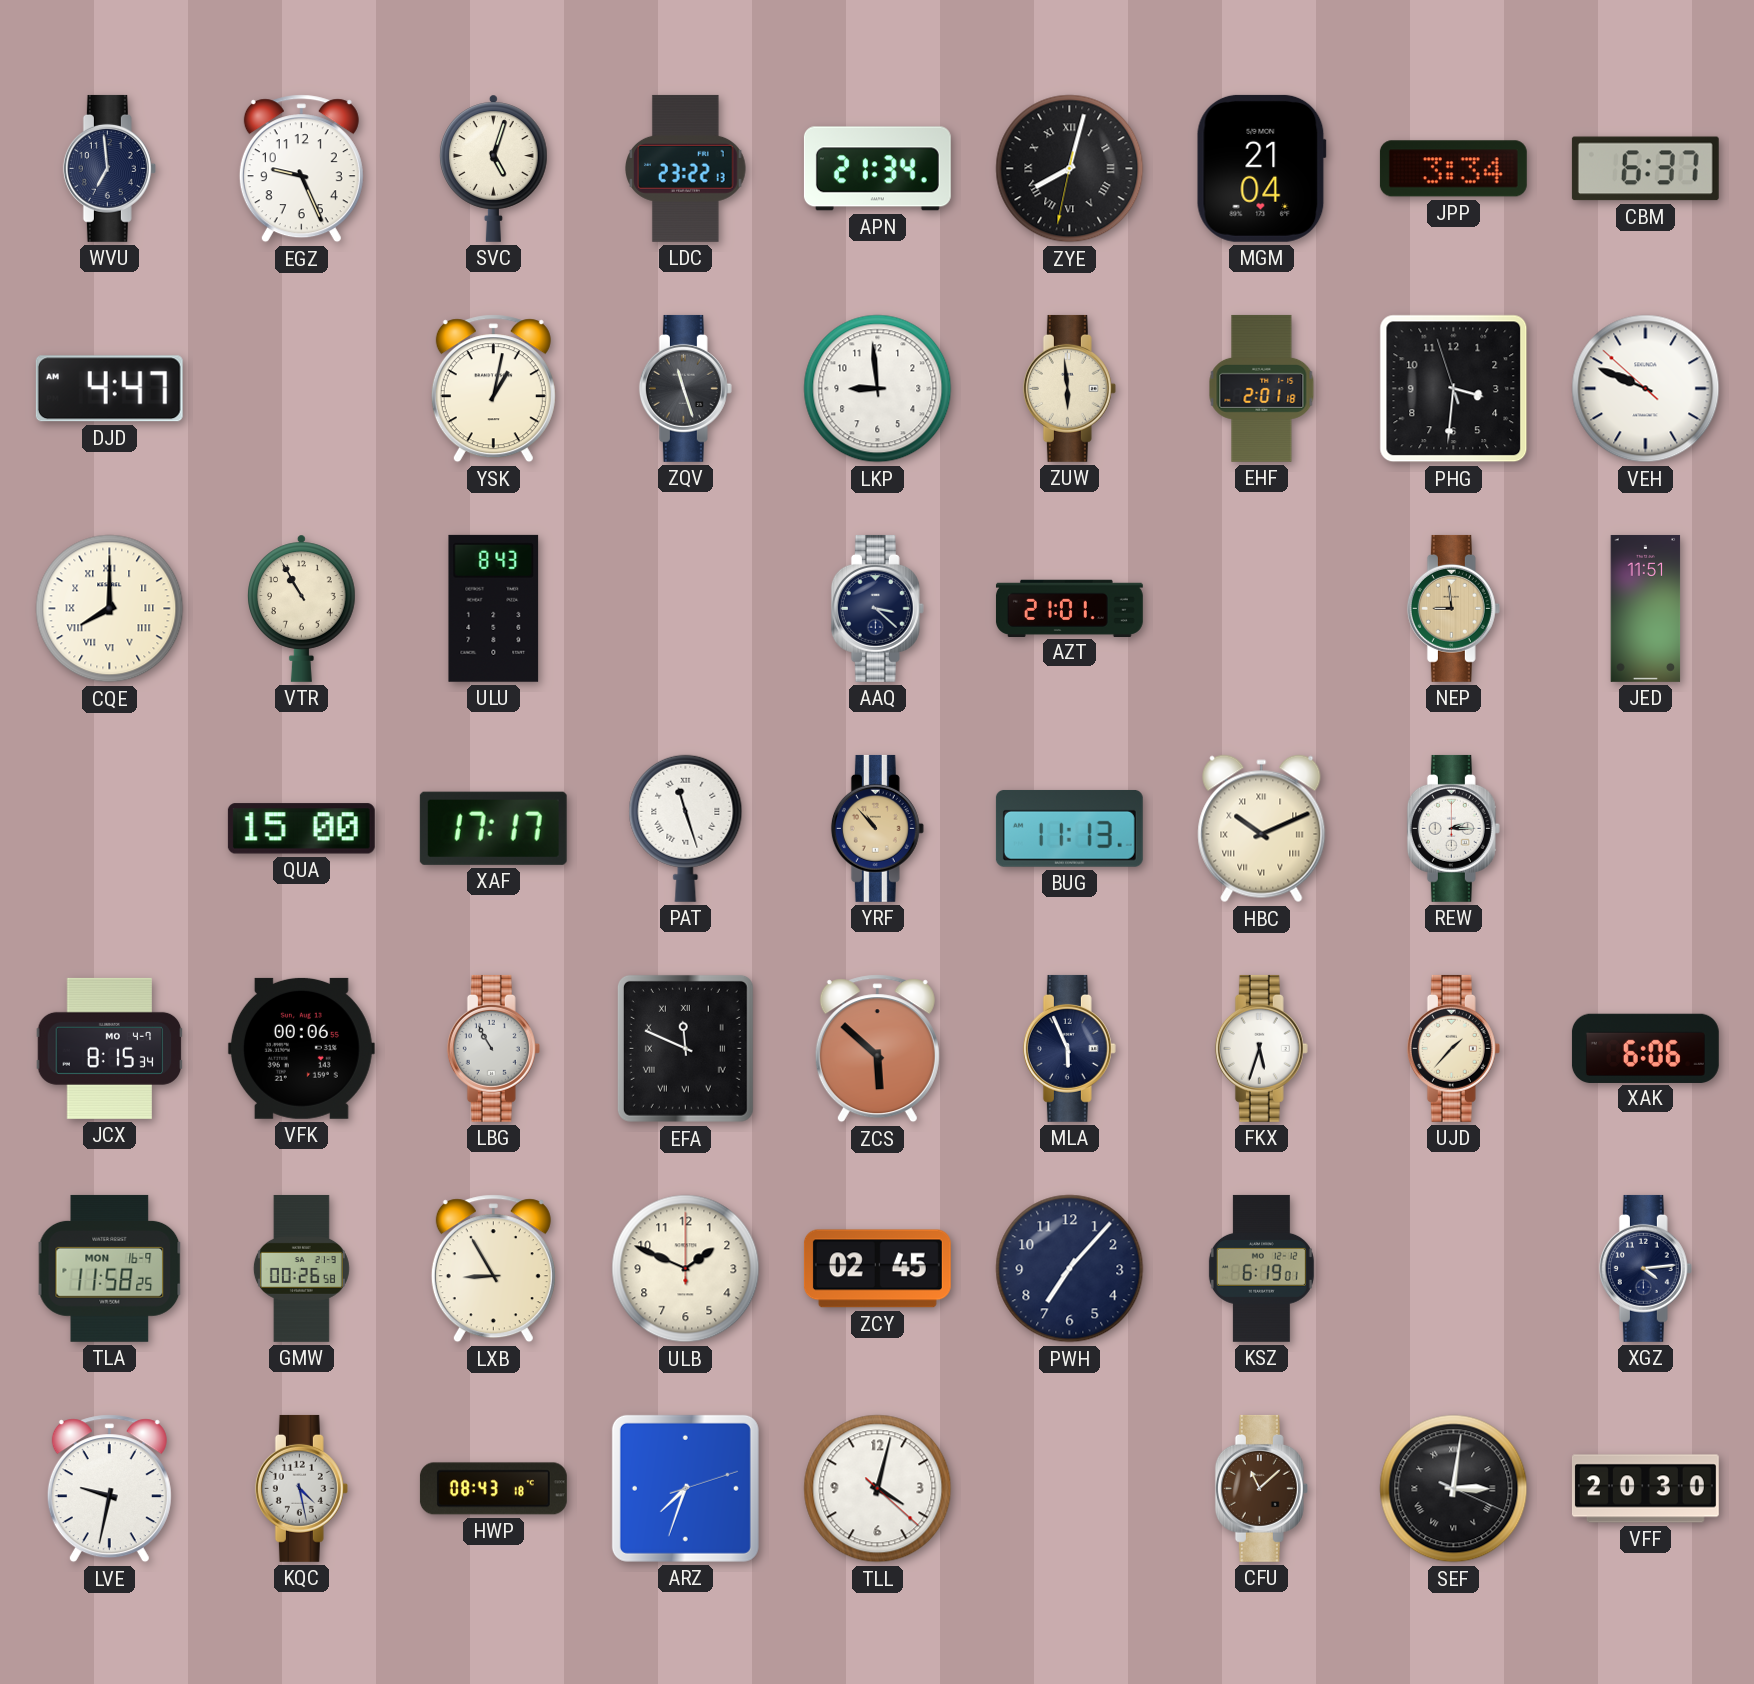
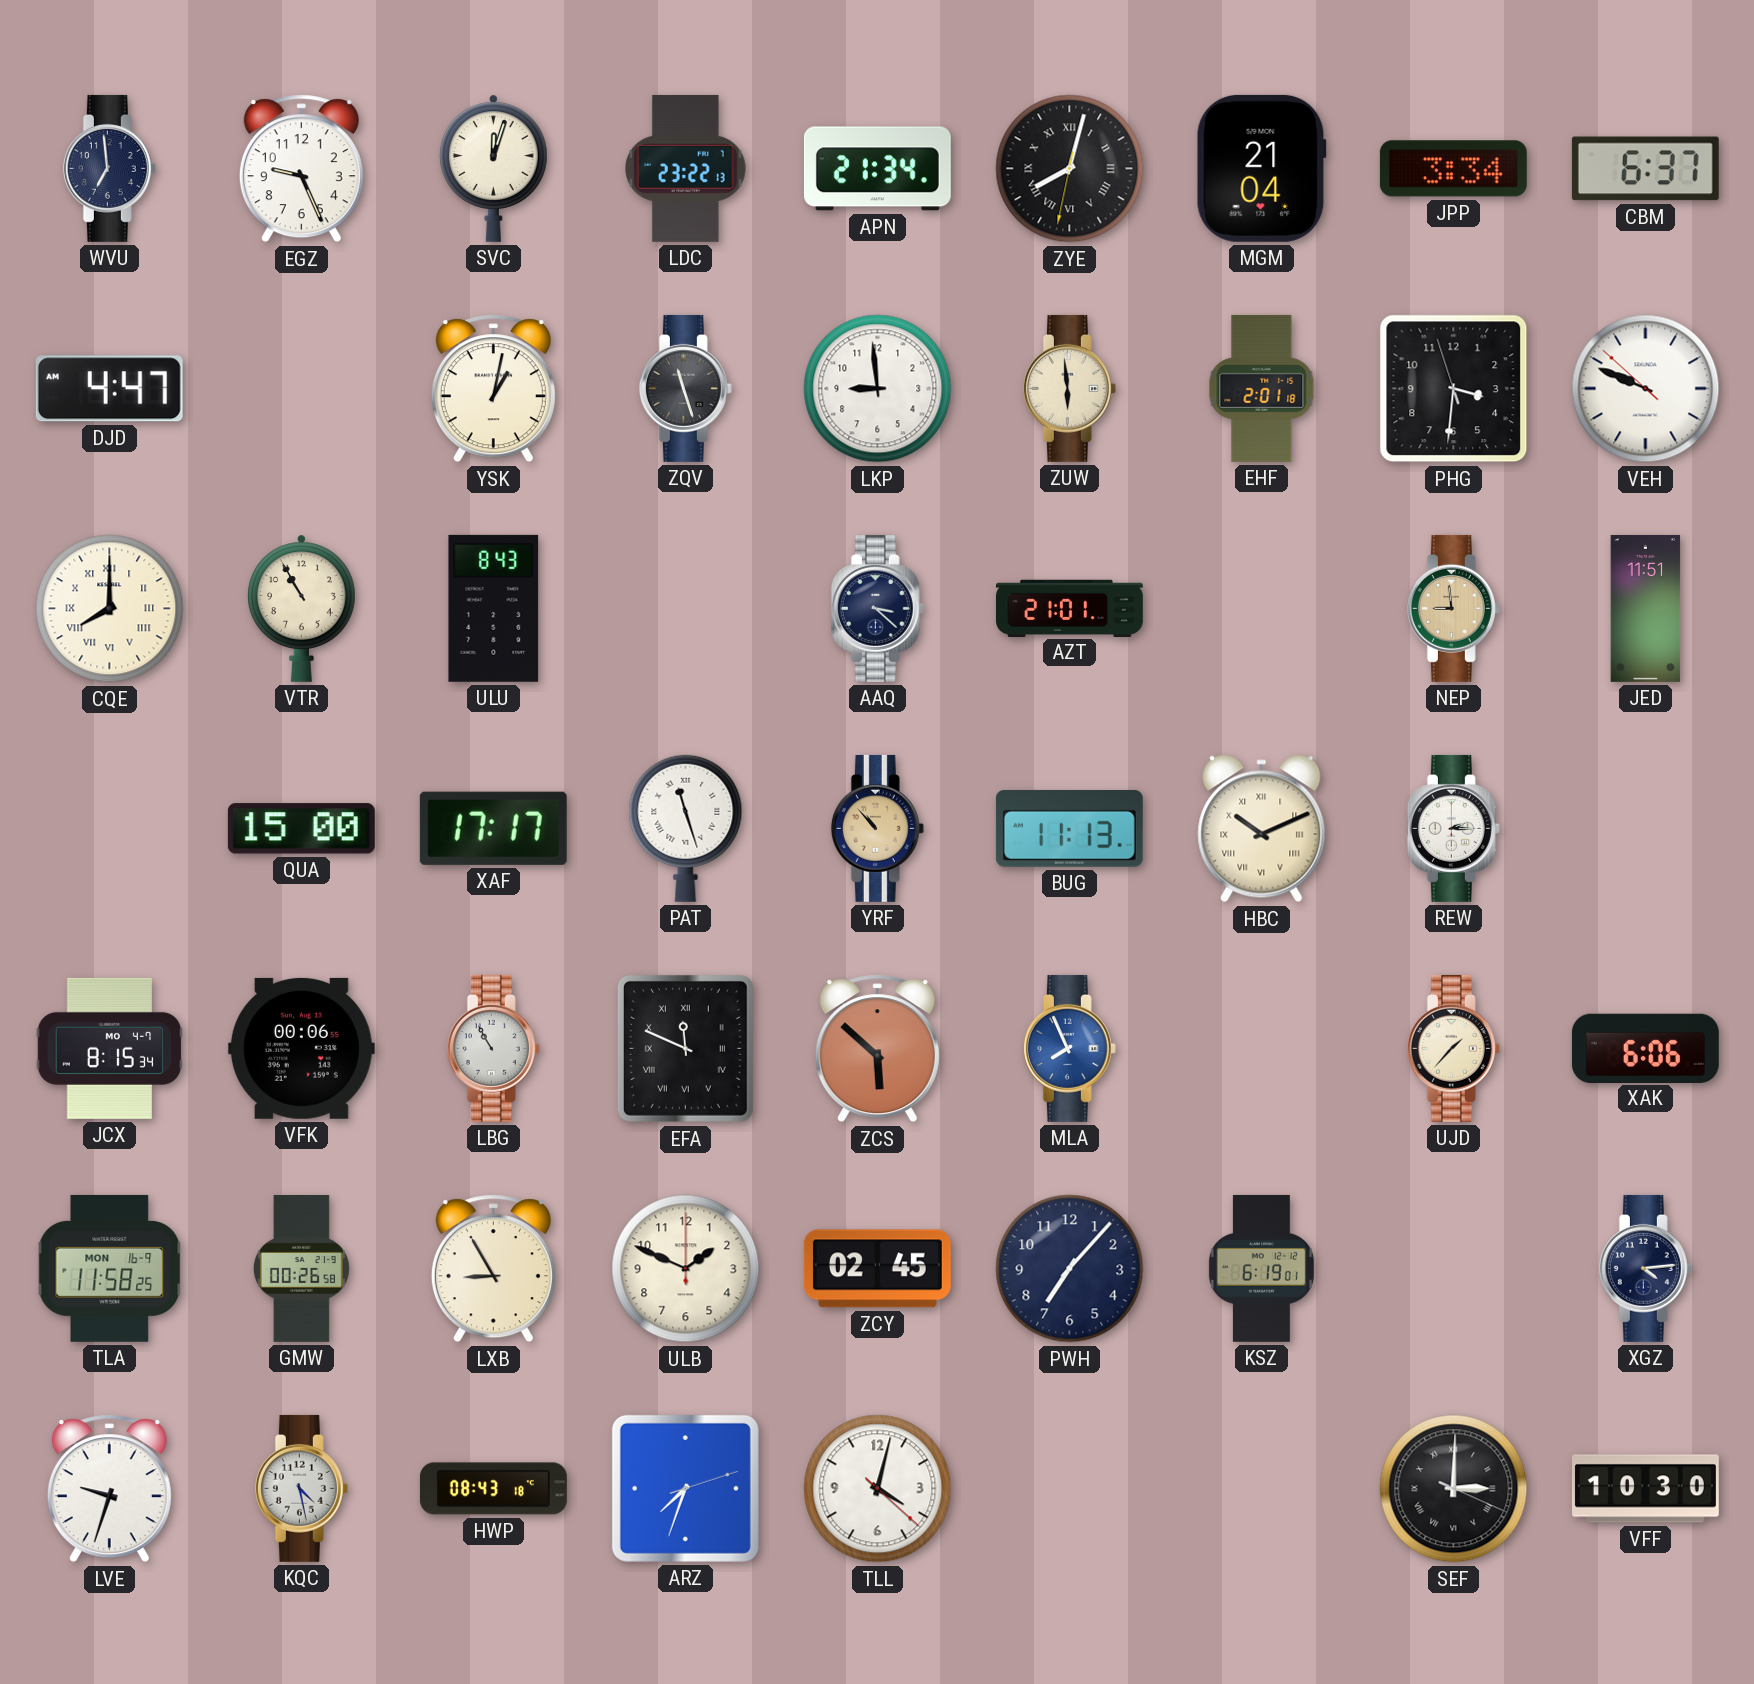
SVC: 5:03 -> 12:03 (494, 168)
MLA: 5:56 -> 7:56 (1069, 1048)
MLA dial: navy -> blue (1069, 1048)
FKX: 5:33 -> none (1261, 1048)
LVE: 9:32 -> 9:33 (109, 1489)
CFU: 11:08 -> none (1261, 1488)
SEF: 3:01 -> 3:00 (1454, 1489)
VFF: 20:30 -> 10:30 (1645, 1489)
